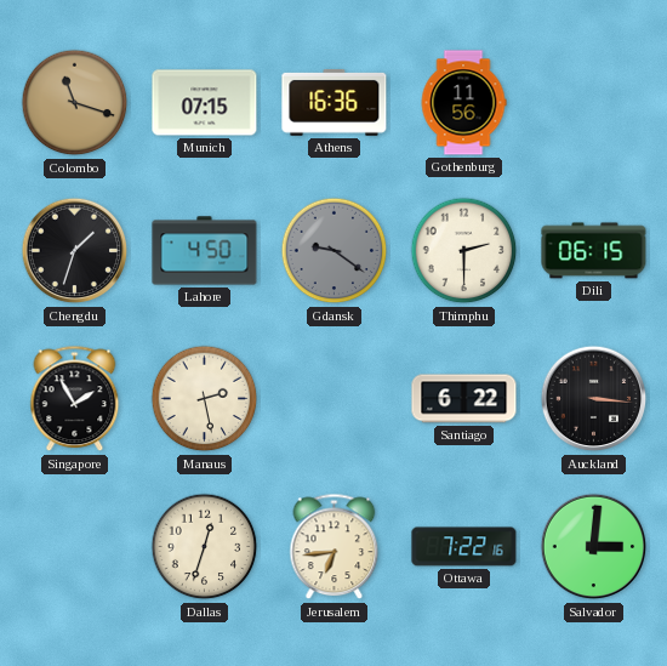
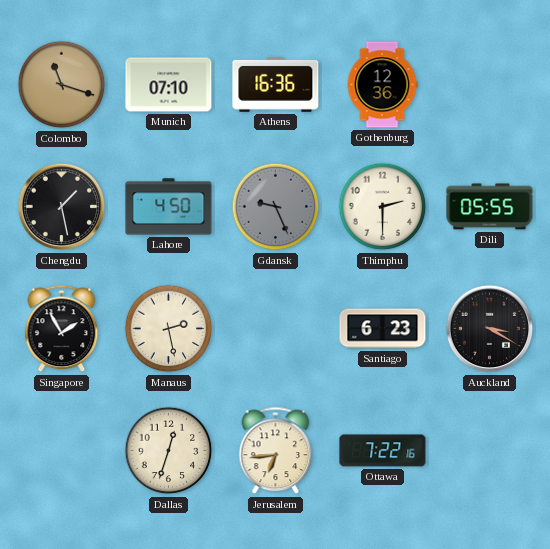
Munich: 07:15 -> 07:10 (169, 85)
Gothenburg: 11:56 -> 12:36 (382, 85)
Chengdu: 1:33 -> 1:28 (62, 207)
Gdansk: 9:21 -> 9:26 (276, 207)
Dili: 06:15 -> 05:55 (490, 207)
Santiago: 6:22 -> 6:23 (383, 329)
Auckland: 3:16 -> 3:20 (490, 329)
Salvador: 3:01 -> none (594, 547)
